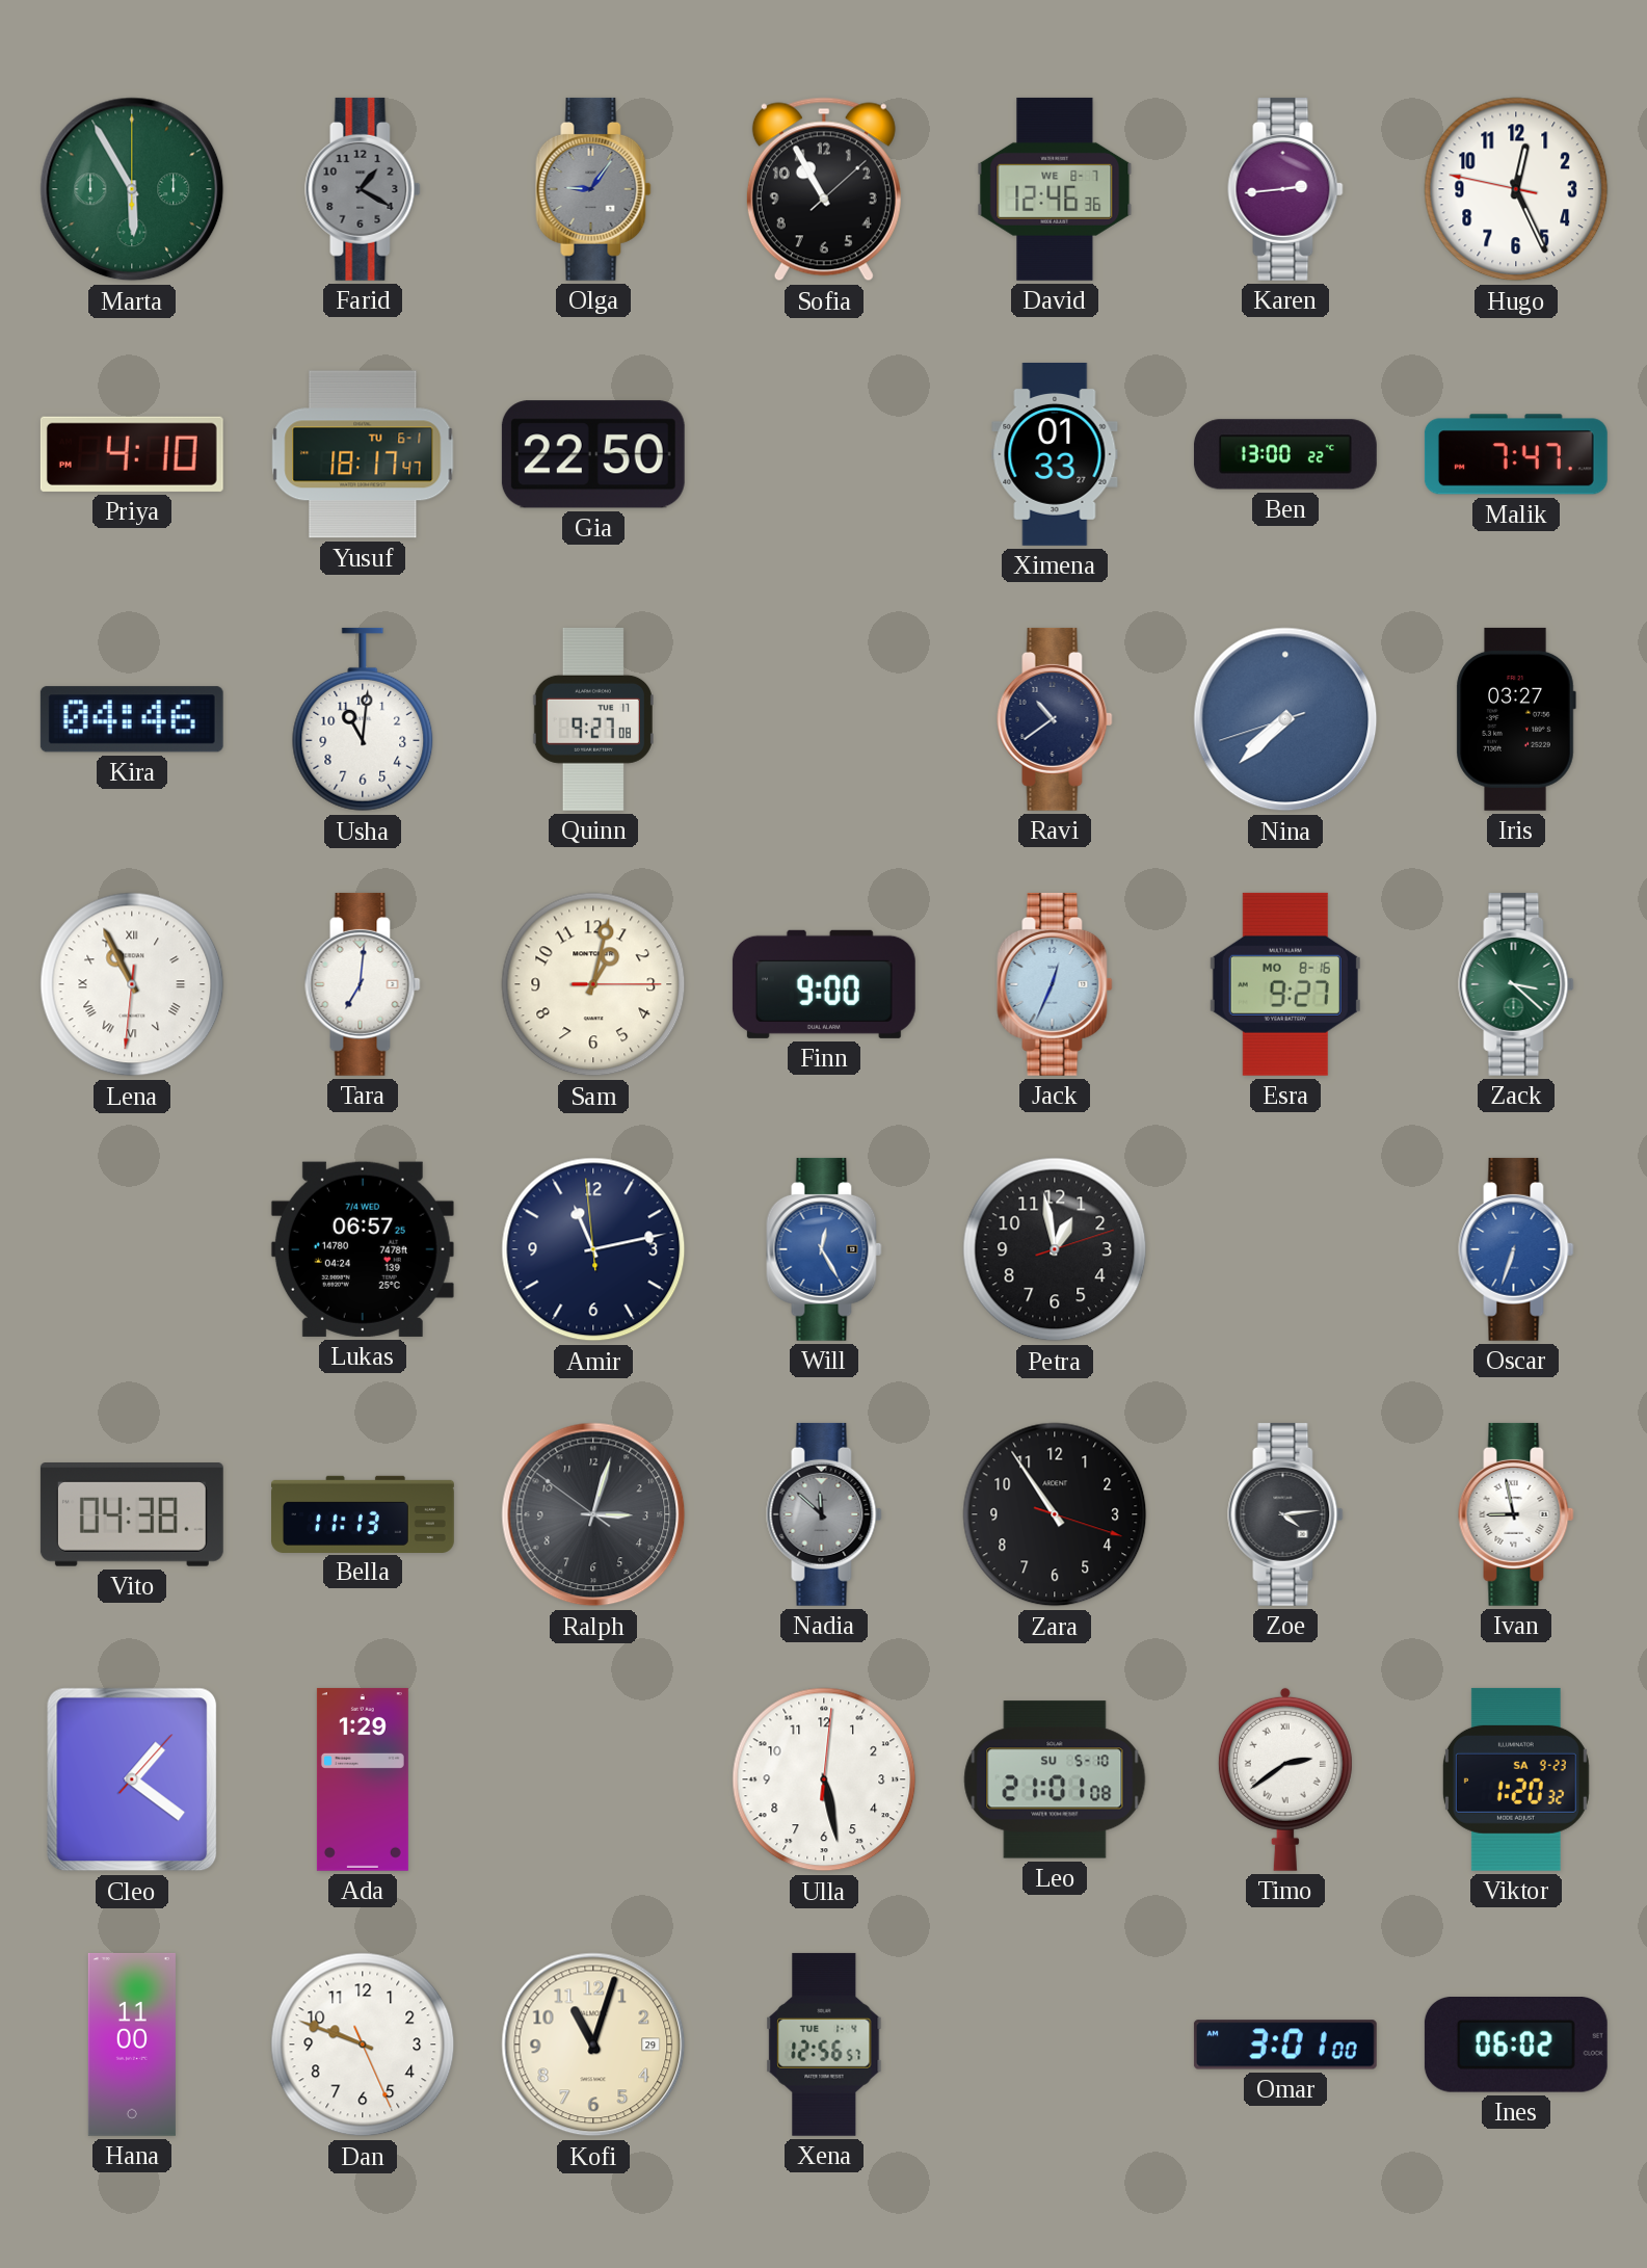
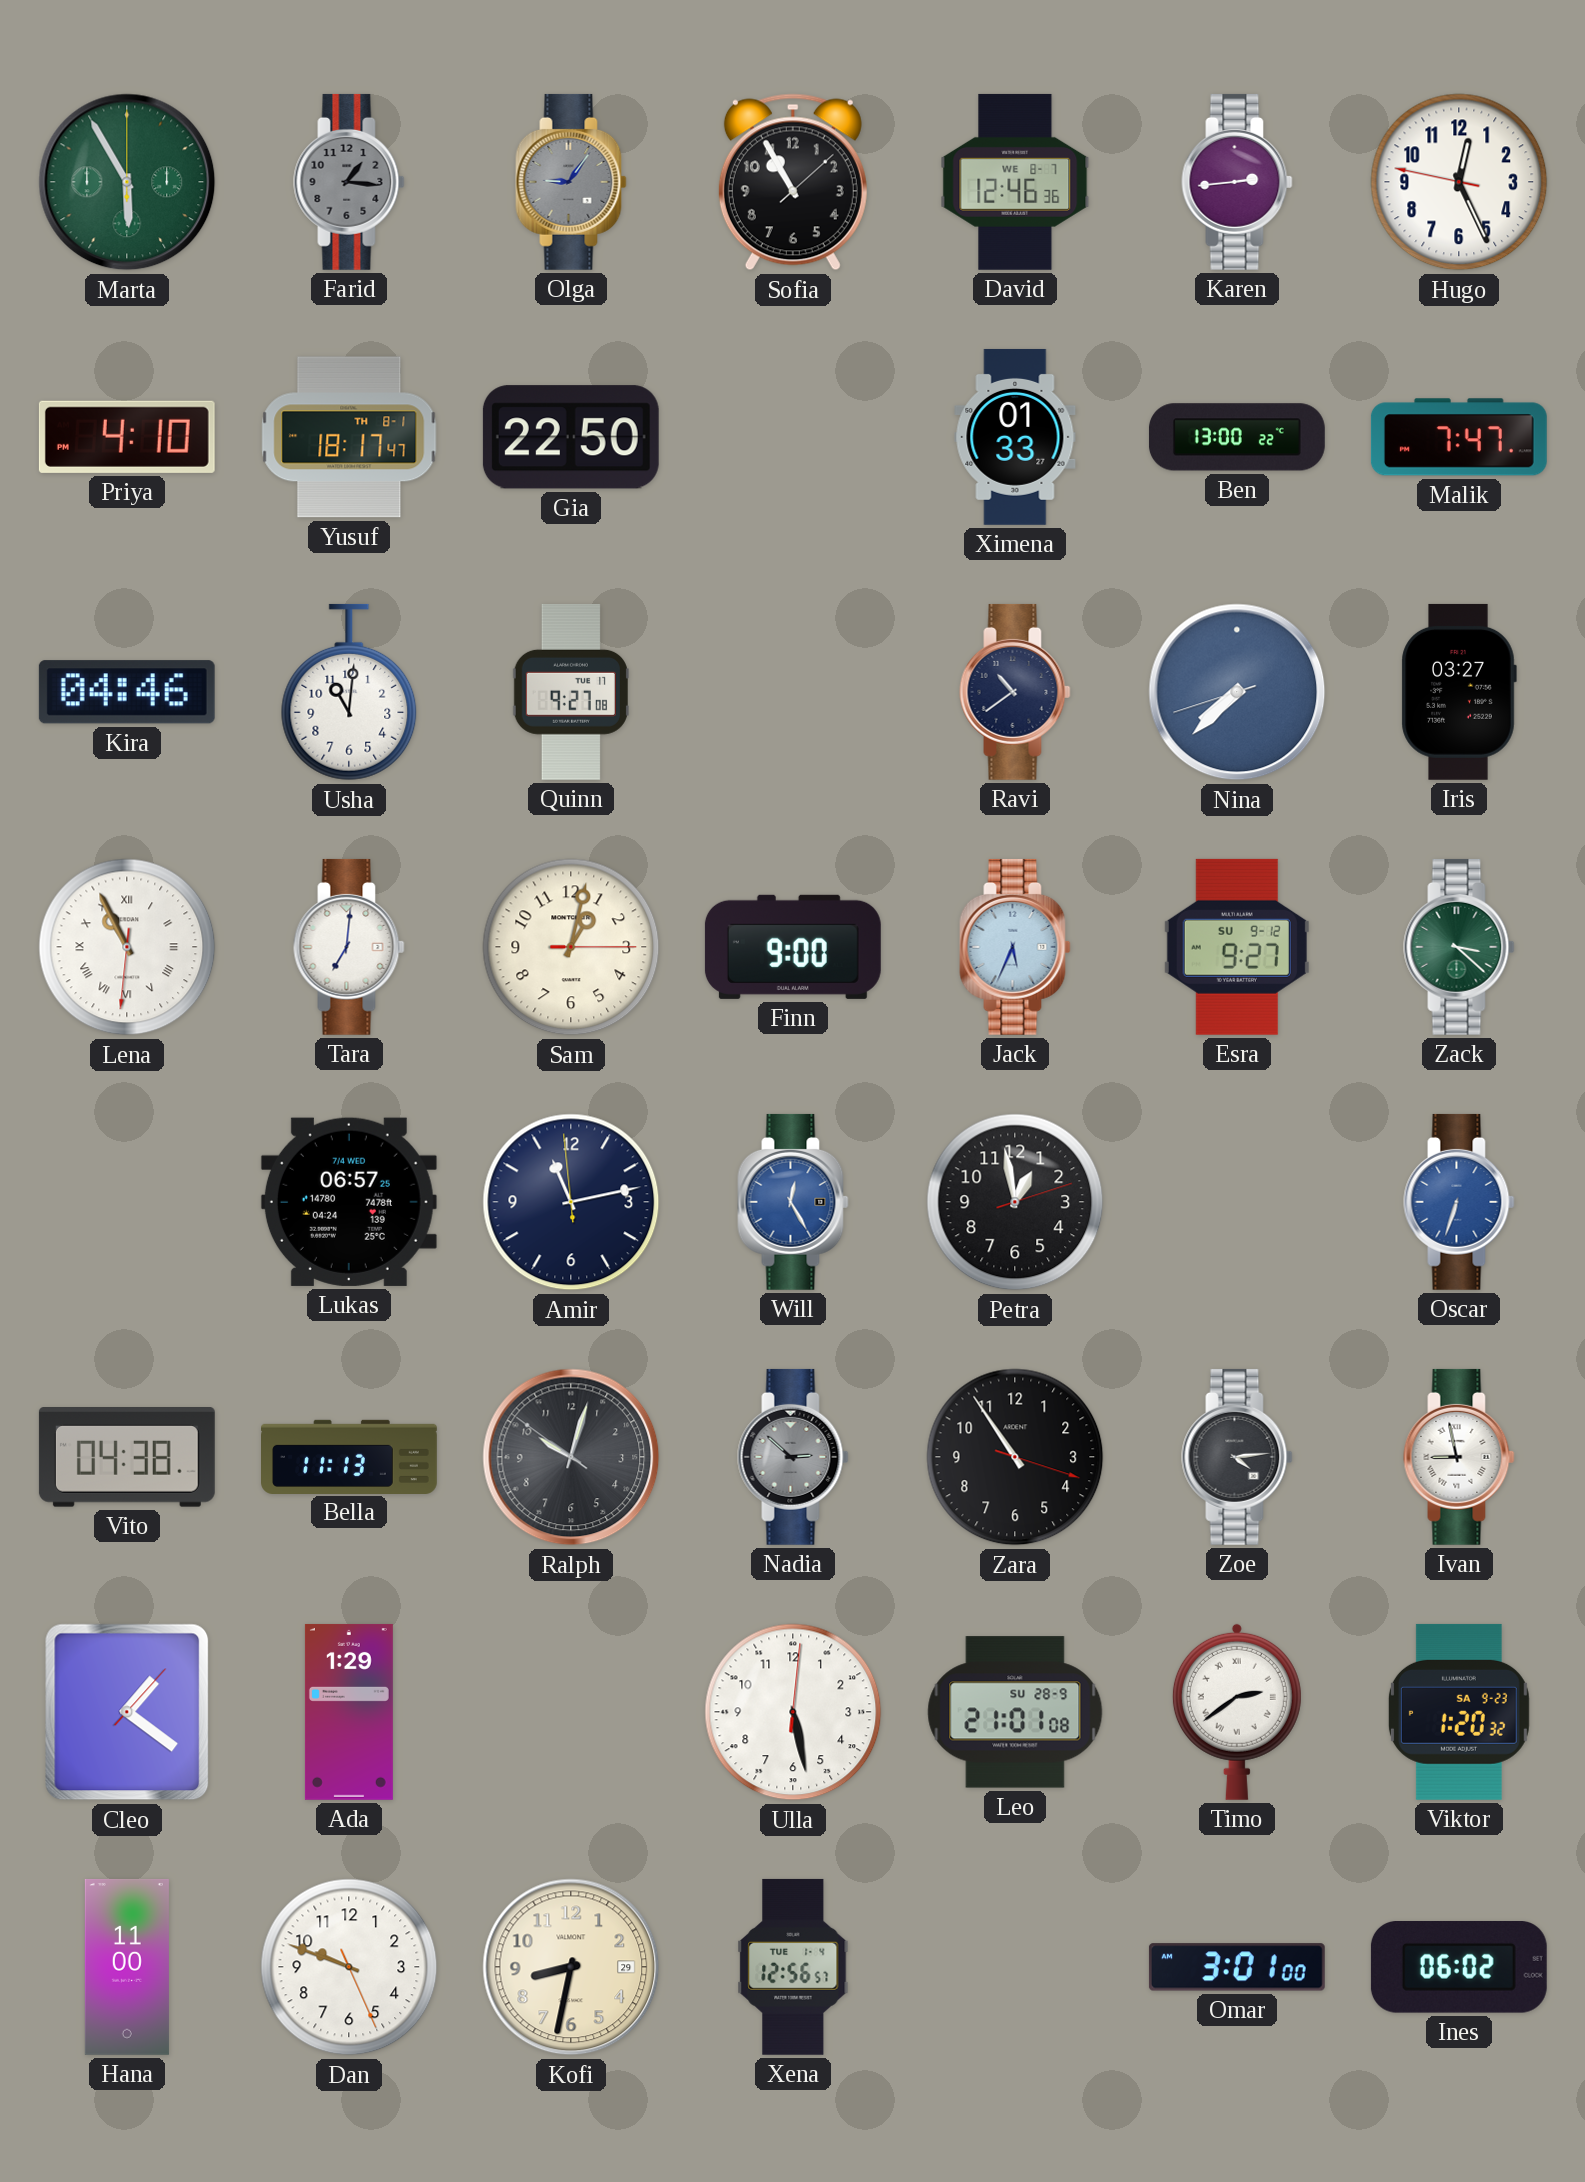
Farid: 1:20 -> 1:16 (349, 182)
Yusuf date: TU 6-1 -> TH 8-1 (349, 437)
Jack: 12:34 -> 5:34 (1015, 947)
Esra date: MO 8-16 -> SU 9-12 (1237, 947)
Ralph: 3:02 -> 10:02 (571, 1457)
Nadia: 11:52 -> 2:52 (793, 1457)
Leo date: SU 5-10 -> SU 28-9 (1015, 1712)
Kofi: 11:03 -> 8:32 (571, 1967)
